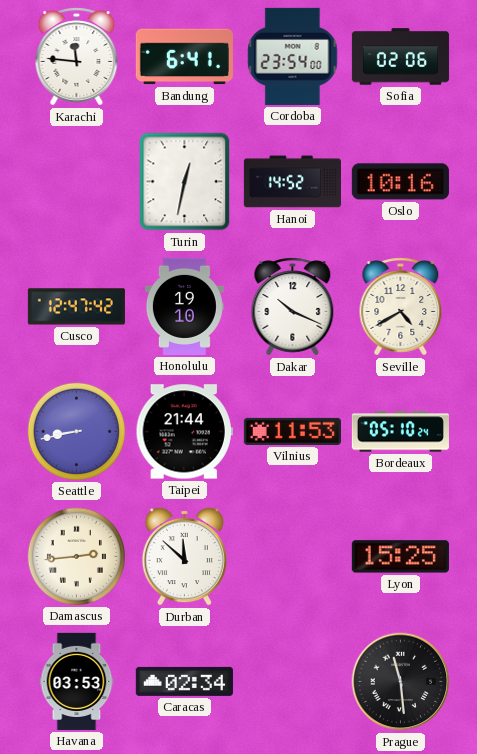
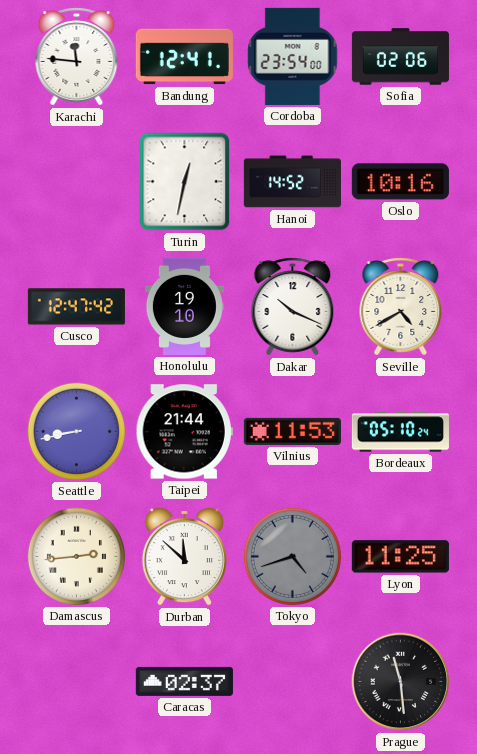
Bandung: 6:41 -> 12:41 (184, 57)
Tokyo: none -> 4:42 (292, 556)
Lyon: 15:25 -> 11:25 (400, 557)
Havana: 03:53 -> none (77, 681)
Caracas: 02:34 -> 02:37 (184, 681)
